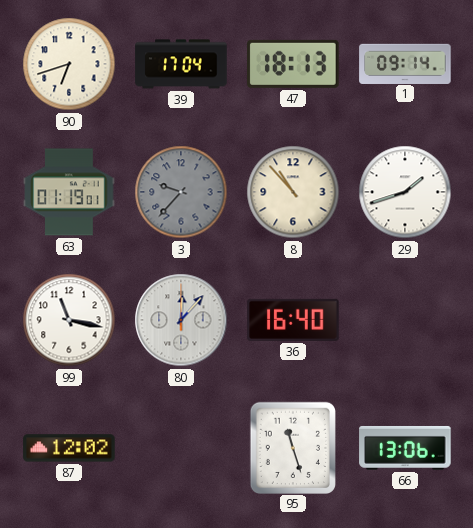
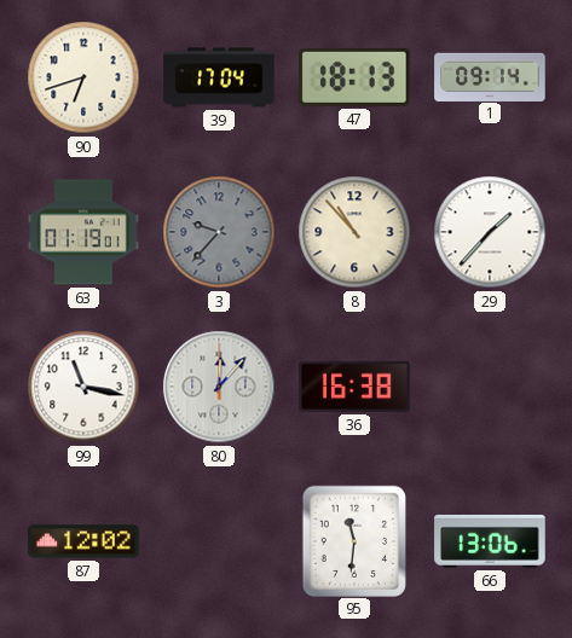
29: 1:42 -> 1:37 (490, 232)
36: 16:40 -> 16:38 (354, 387)
95: 11:27 -> 11:31 (353, 540)
